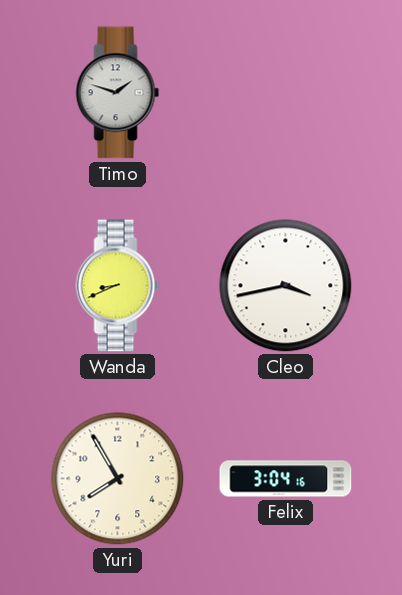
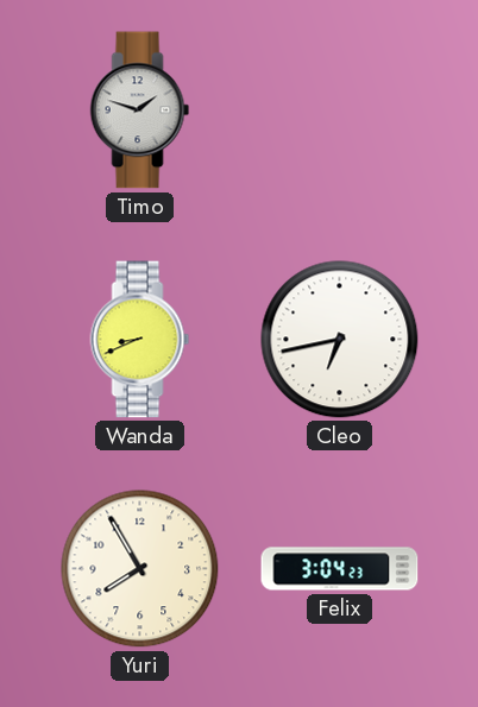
Cleo: 3:43 -> 6:43 (340, 340)
Felix: 3:04:16 -> 3:04:23 (340, 569)
